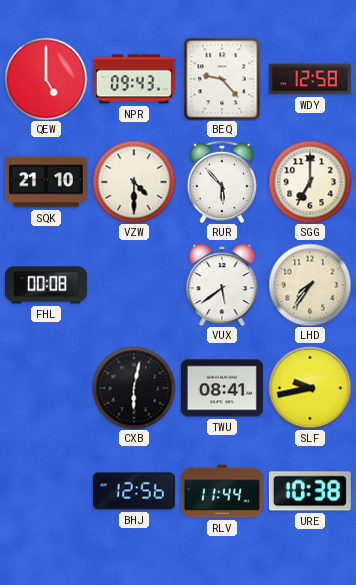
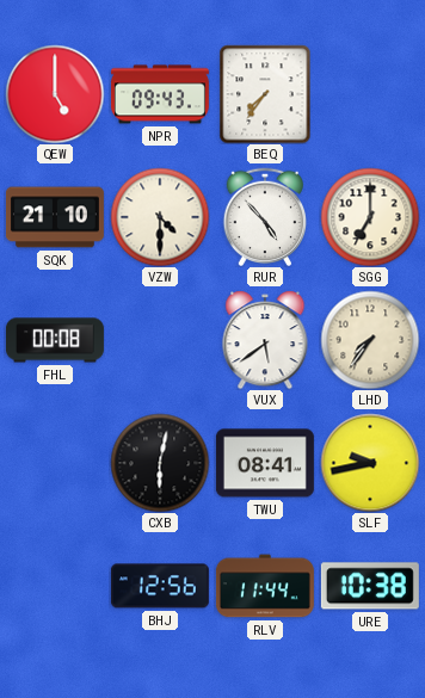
BEQ: 9:23 -> 7:36 (265, 94)
WDY: 12:58 -> none (310, 79)
RUR: 5:53 -> 4:53 (265, 216)
